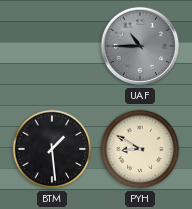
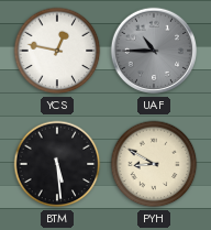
YCS: none -> 12:47 (57, 51)
BTM: 1:29 -> 5:29 (57, 164)
